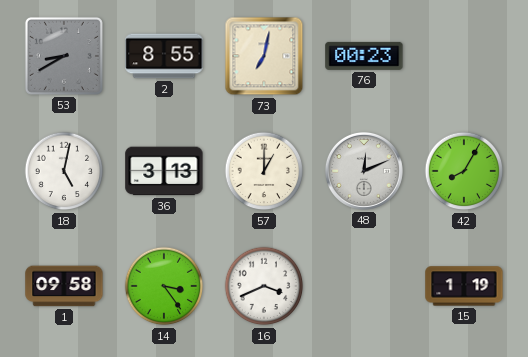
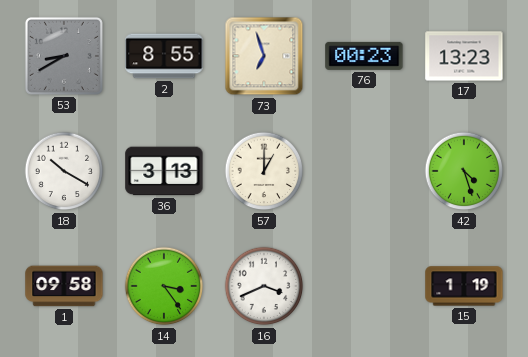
73: 7:02 -> 6:57 (264, 56)
17: none -> 13:23 (464, 56)
18: 5:02 -> 10:20 (64, 171)
48: 12:11 -> none (364, 171)
42: 8:05 -> 4:27 (464, 171)
